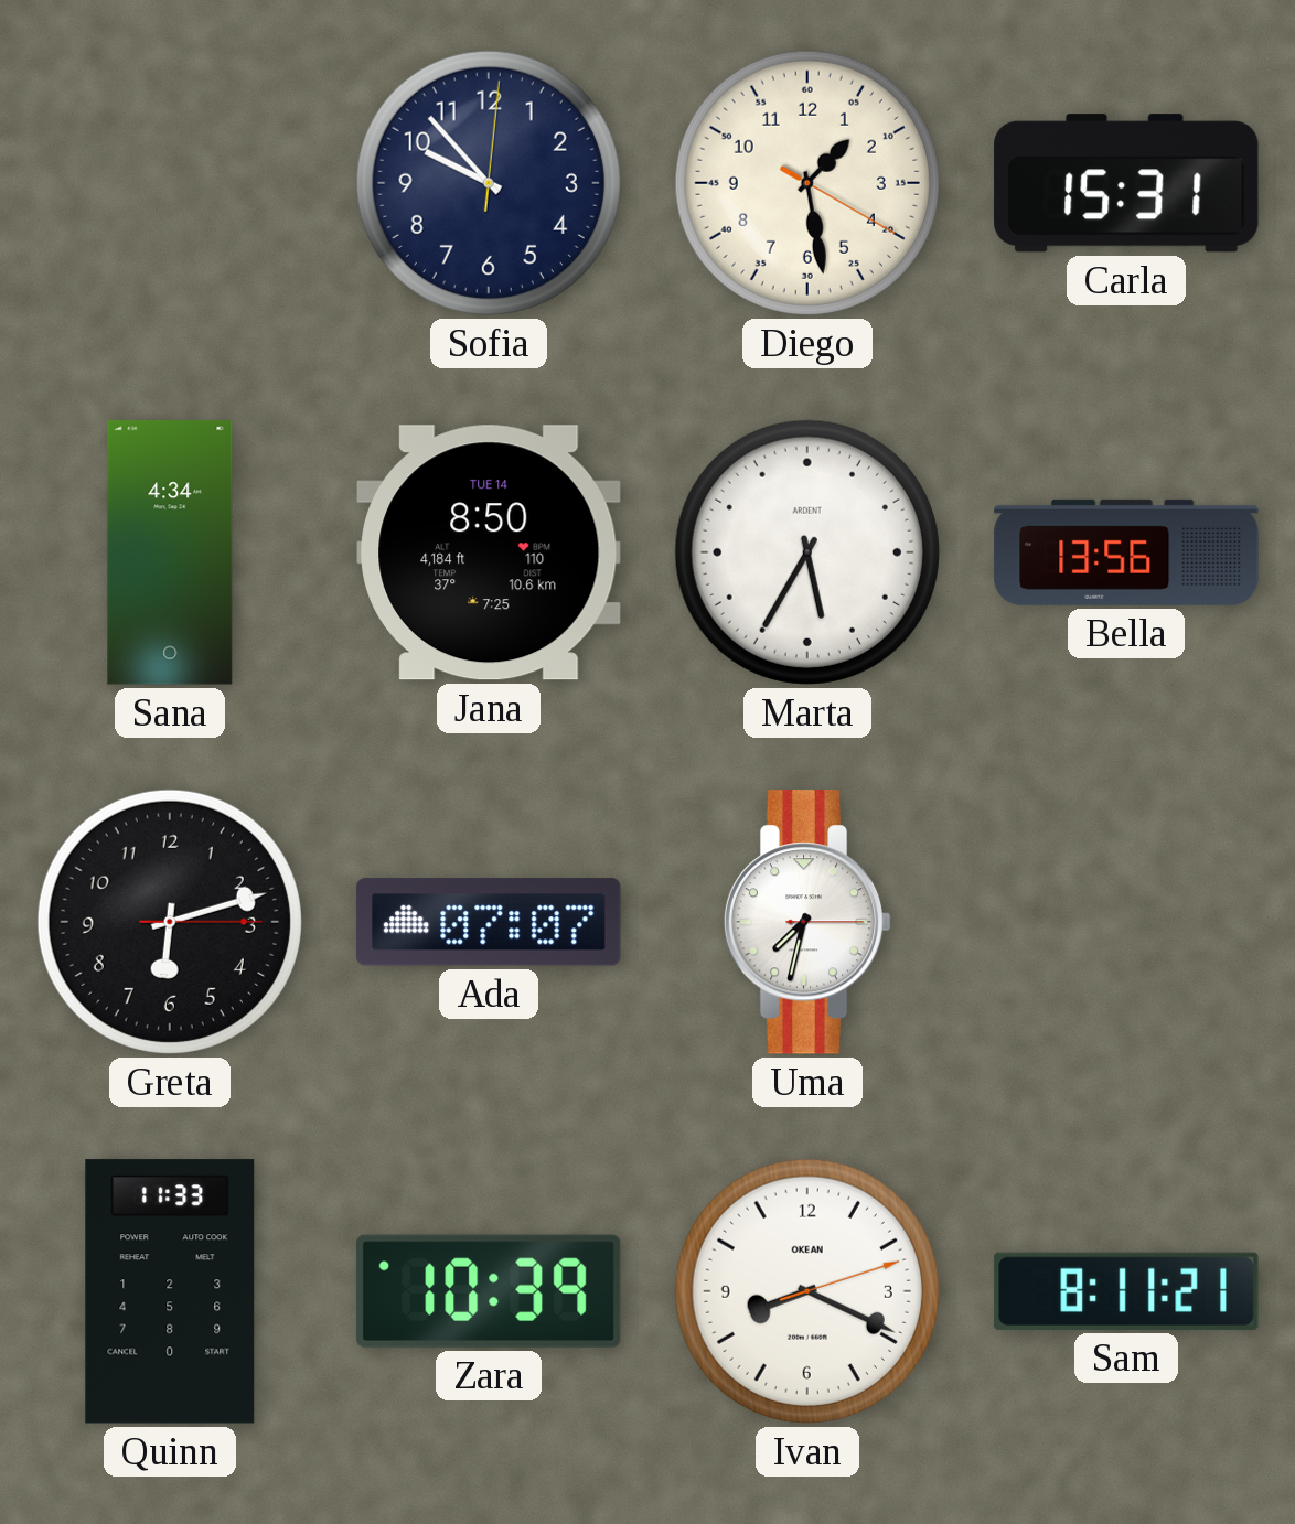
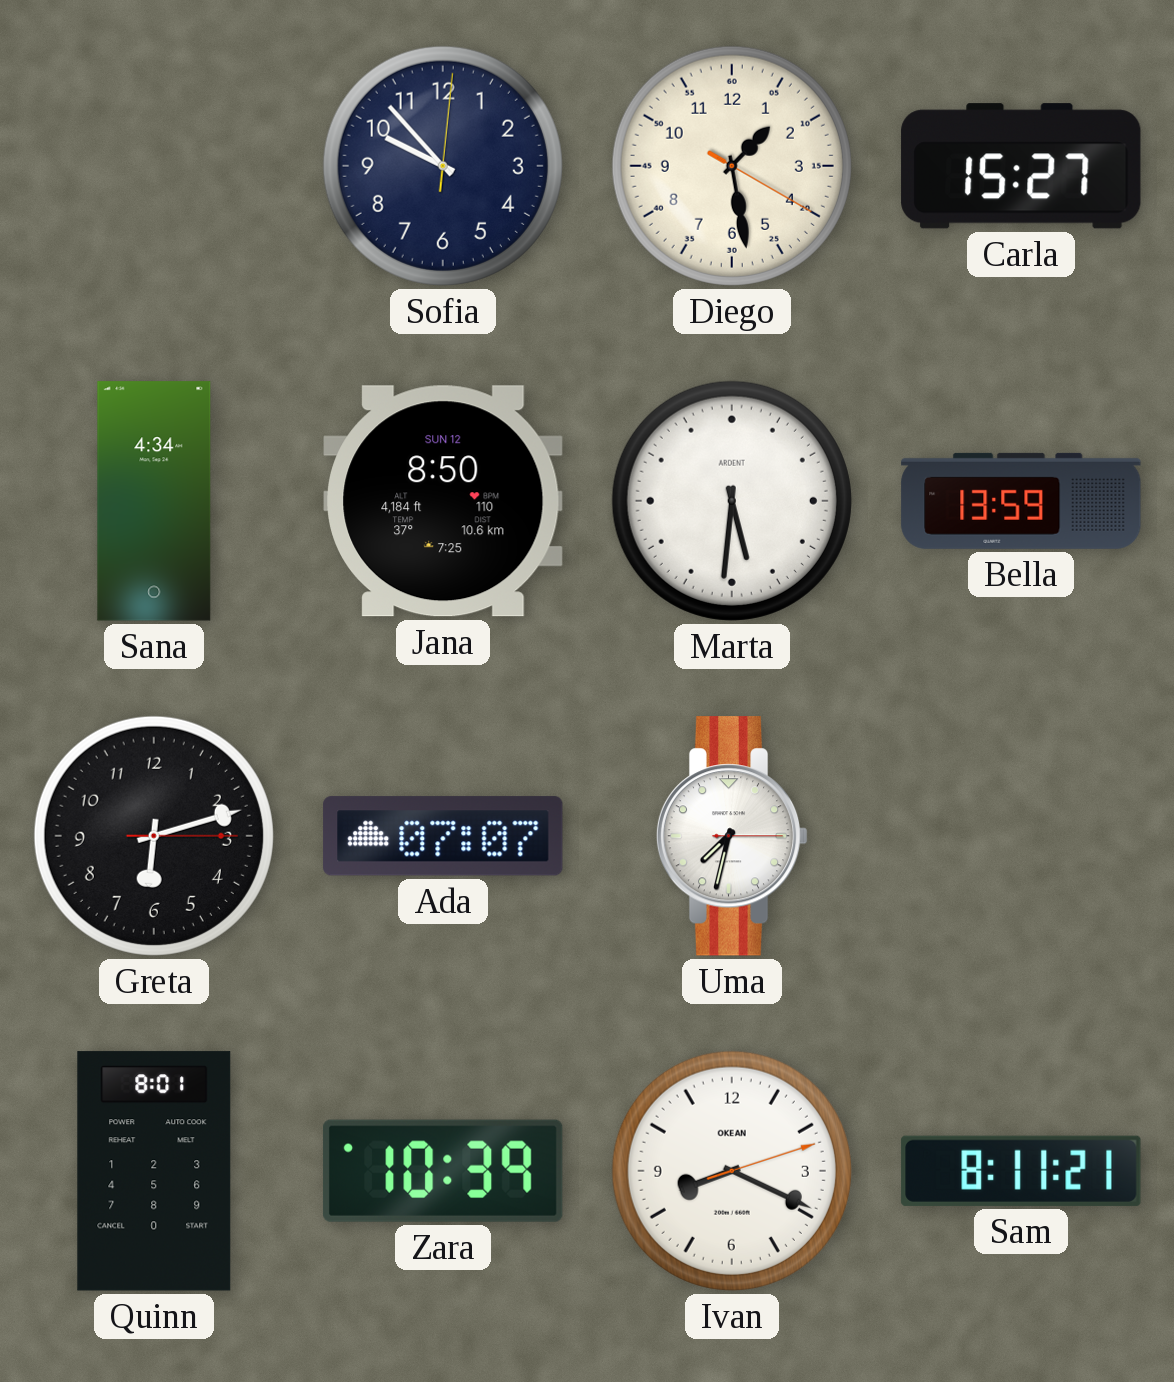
Carla: 15:31 -> 15:27 (1021, 166)
Jana date: TUE 14 -> SUN 12 (443, 501)
Marta: 5:35 -> 5:31 (732, 501)
Bella: 13:56 -> 13:59 (1021, 501)
Quinn: 11:33 -> 8:01 (154, 1171)
